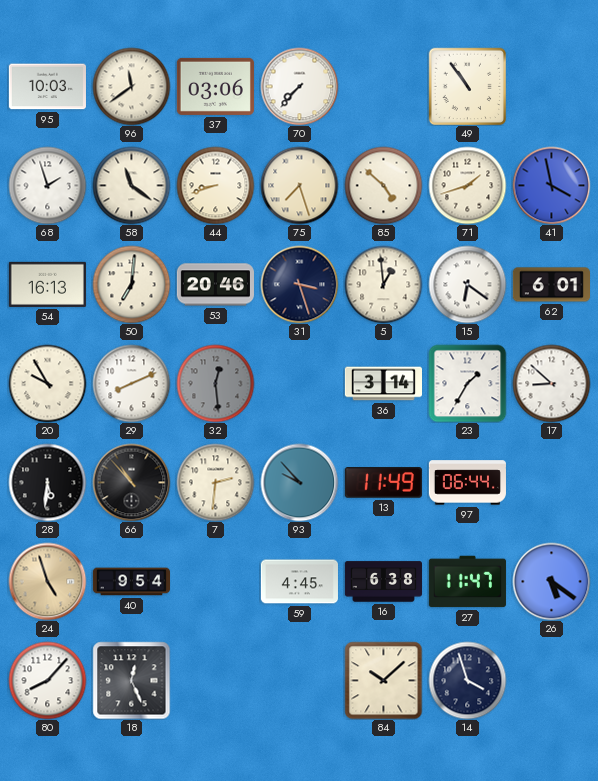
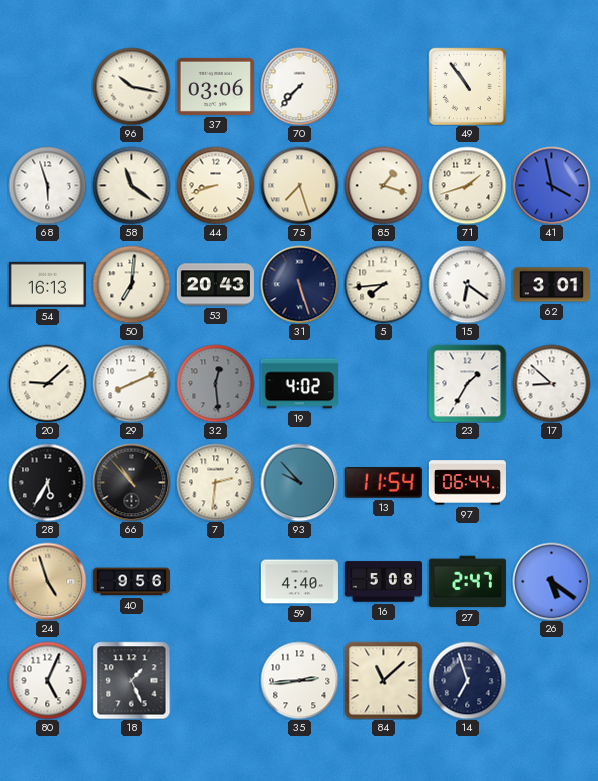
95: 10:03 -> none (47, 87)
96: 11:39 -> 10:17 (131, 86)
68: 1:57 -> 5:57 (47, 185)
85: 4:52 -> 1:18 (383, 185)
53: 20:46 -> 20:43 (215, 285)
31: 3:27 -> 5:27 (299, 284)
5: 12:59 -> 7:44 (383, 284)
62: 6:01 -> 3:01 (551, 285)
20: 9:55 -> 9:08 (47, 383)
19: none -> 4:02 (299, 384)
36: 3:14 -> none (383, 384)
28: 5:31 -> 5:35 (47, 482)
13: 11:49 -> 11:54 (383, 483)
40: 9:54 -> 9:56 (131, 582)
59: 4:45 -> 4:40 (299, 582)
16: 6:38 -> 5:08 (383, 582)
27: 11:47 -> 2:47 (467, 582)
80: 8:07 -> 5:04 (47, 680)
18: 12:26 -> 1:26 (131, 680)
35: none -> 2:44 (299, 680)
84: 10:08 -> 11:08 (383, 680)
14: 3:57 -> 6:57 (467, 680)
